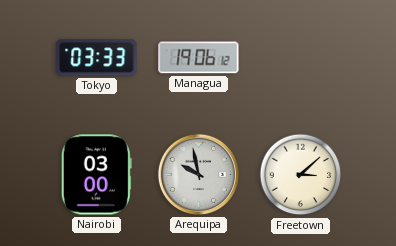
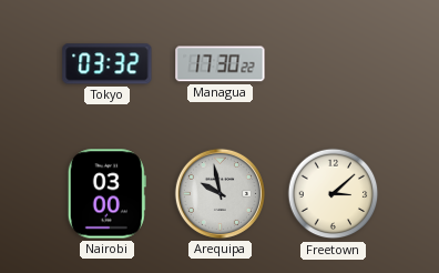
Tokyo: 03:33 -> 03:32 (108, 64)
Managua: 19:06 -> 17:30 (221, 64)
